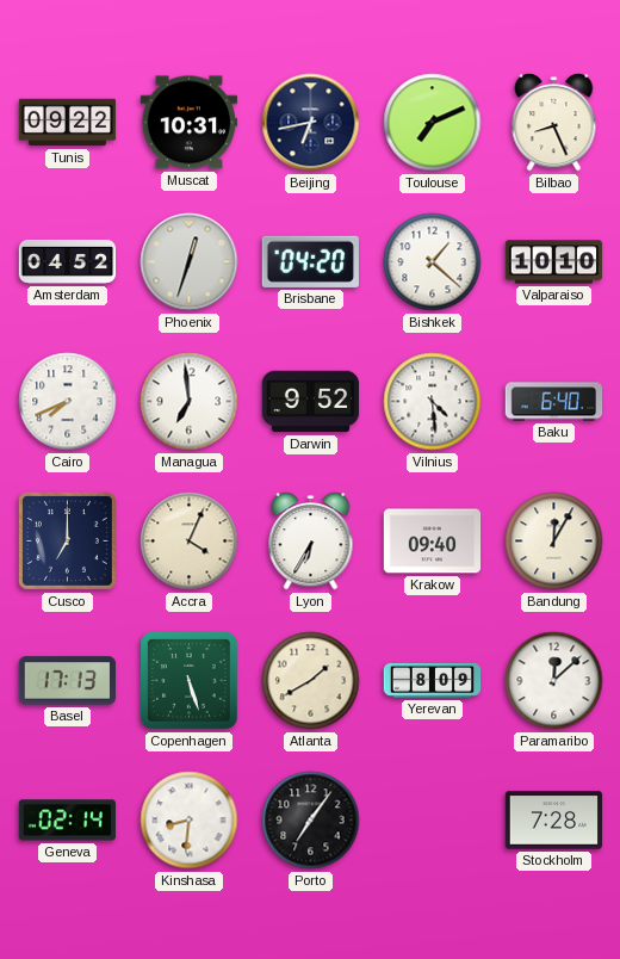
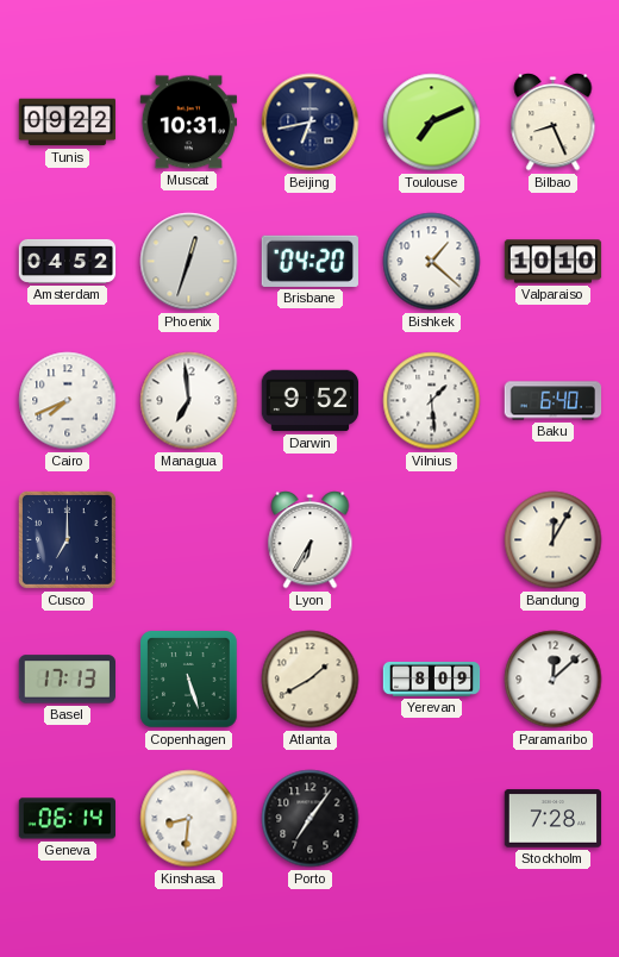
Vilnius: 4:29 -> 1:29 (432, 401)
Accra: 4:04 -> none (190, 542)
Krakow: 09:40 -> none (433, 542)
Geneva: 02:14 -> 06:14 (68, 819)
